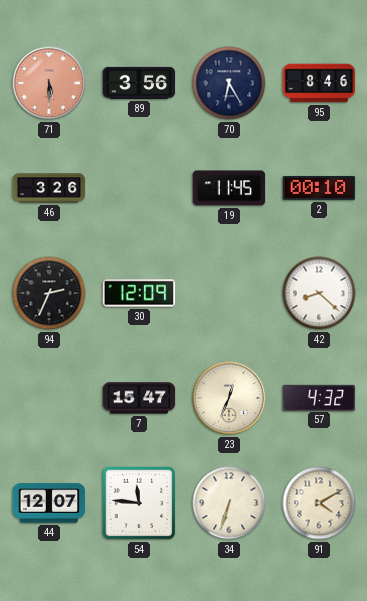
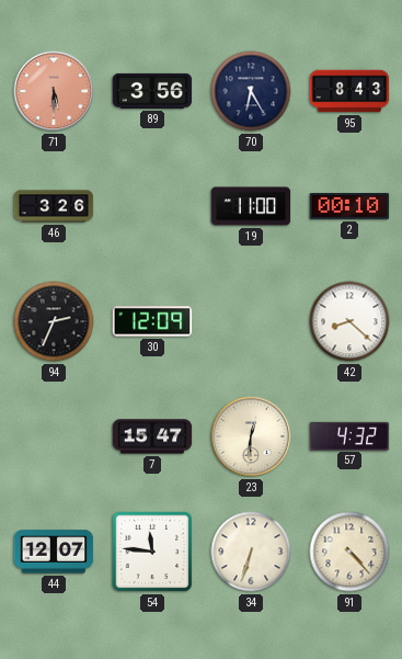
95: 8:46 -> 8:43 (349, 91)
19: 11:45 -> 11:00 (251, 206)
23: 12:34 -> 12:31 (251, 436)
91: 4:10 -> 4:23 (349, 552)
